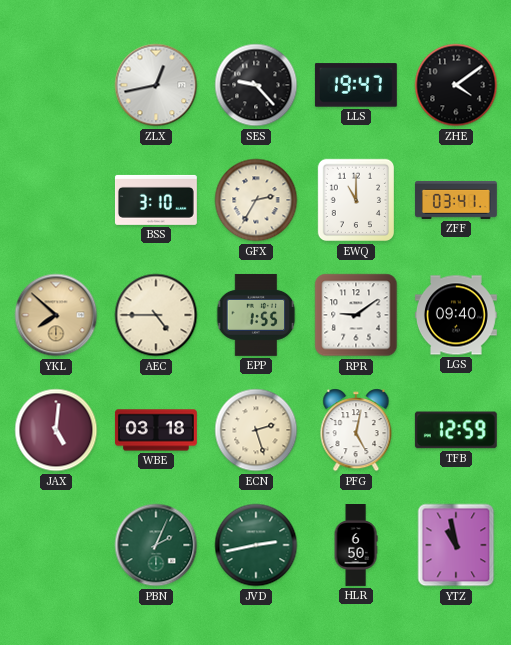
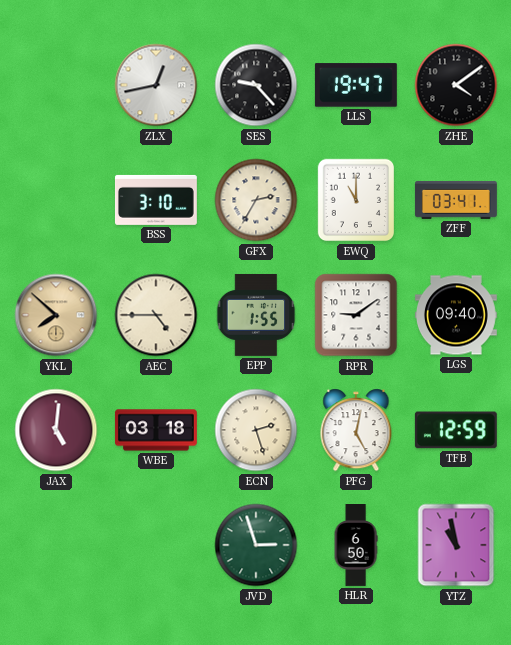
PBN: 2:04 -> none (156, 545)
JVD: 2:43 -> 2:57 (256, 545)
